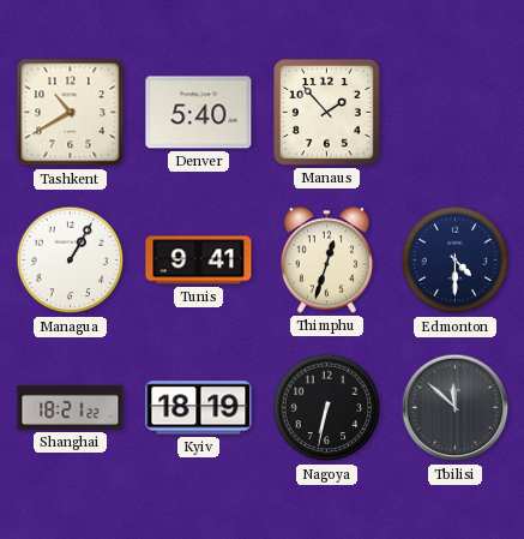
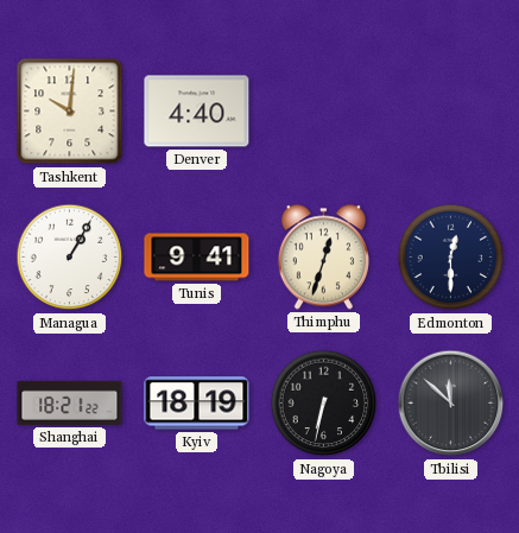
Tashkent: 10:40 -> 10:01 (70, 112)
Denver: 5:40 -> 4:40 (197, 112)
Manaus: 1:53 -> none (327, 113)
Edmonton: 4:30 -> 12:30 (451, 258)
